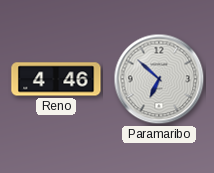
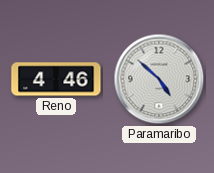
Paramaribo: 6:52 -> 4:52 (159, 79)
